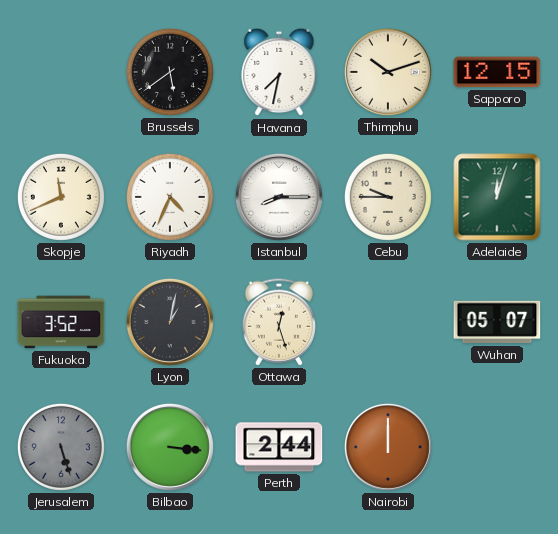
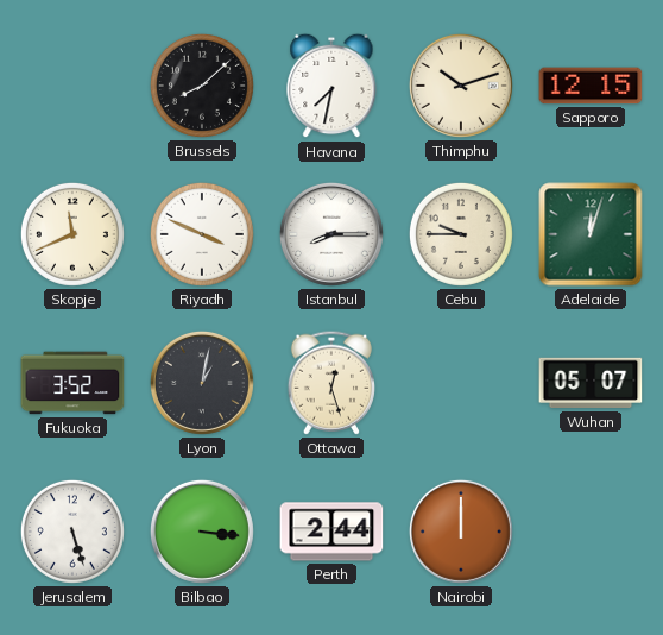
Brussels: 5:39 -> 8:08 (202, 86)
Riyadh: 4:34 -> 3:49 (202, 234)
Jerusalem dial: grey -> white (72, 532)
